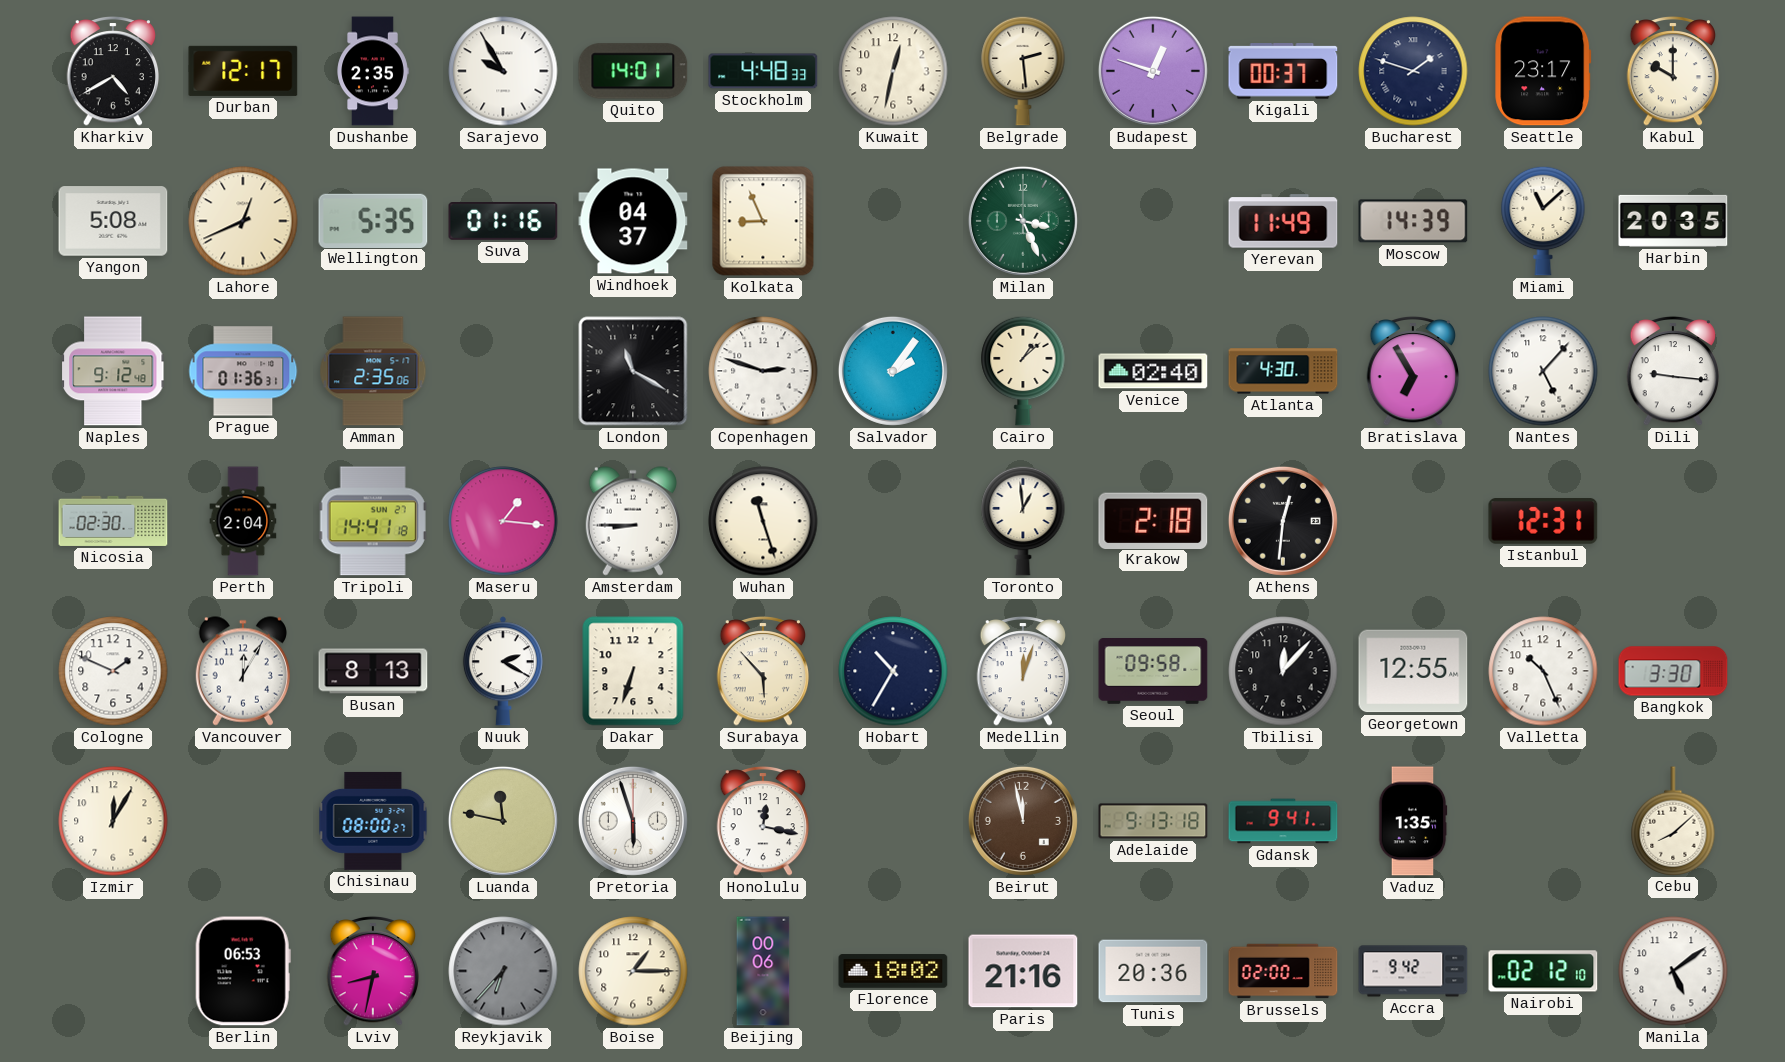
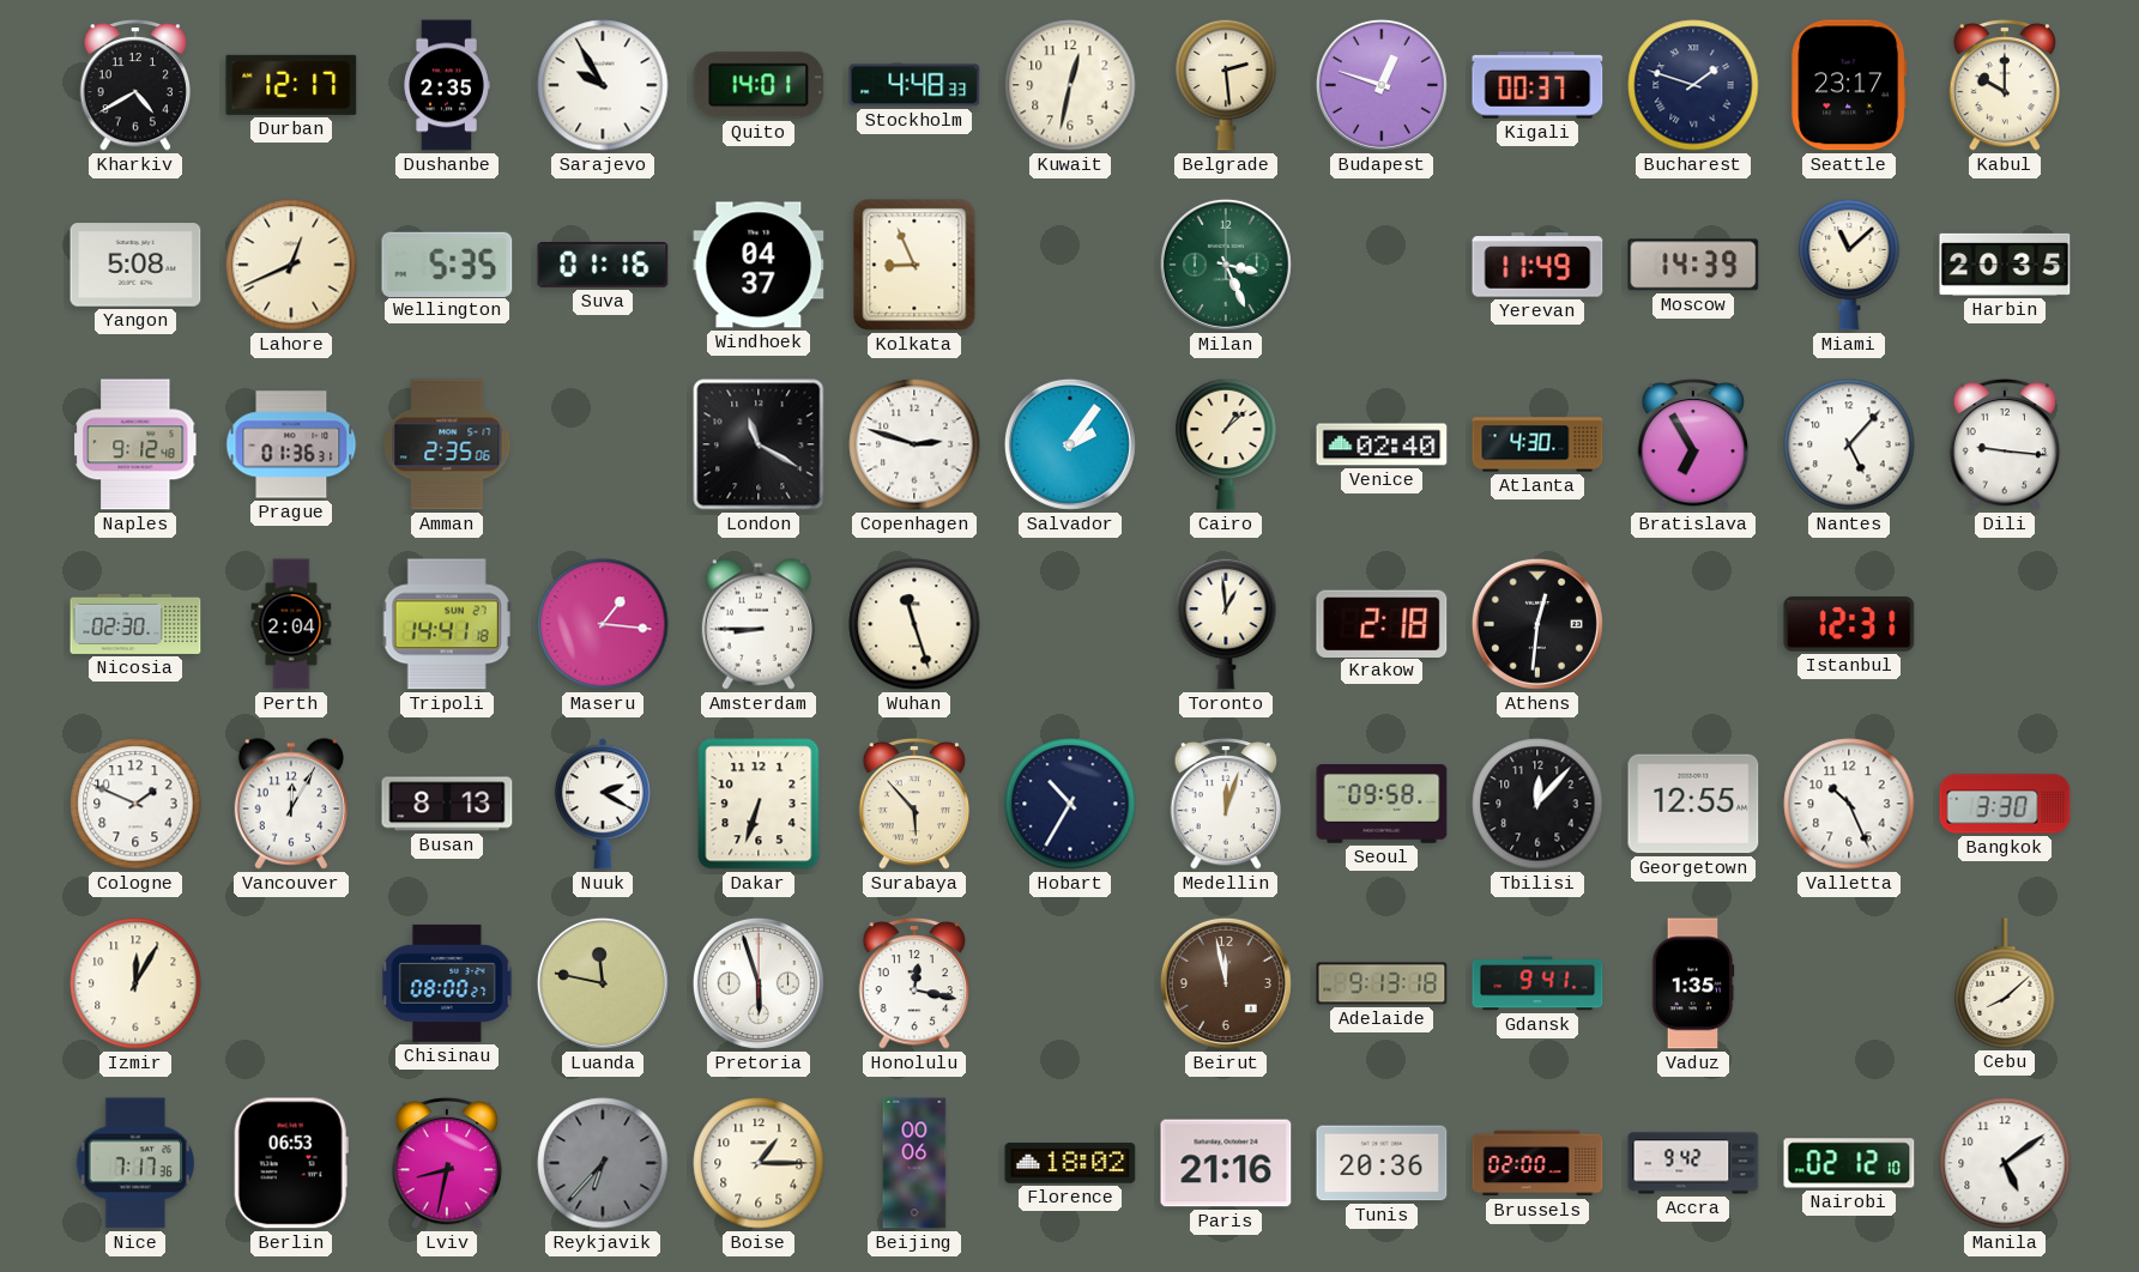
Nice: none -> 7:17 (135, 1163)
